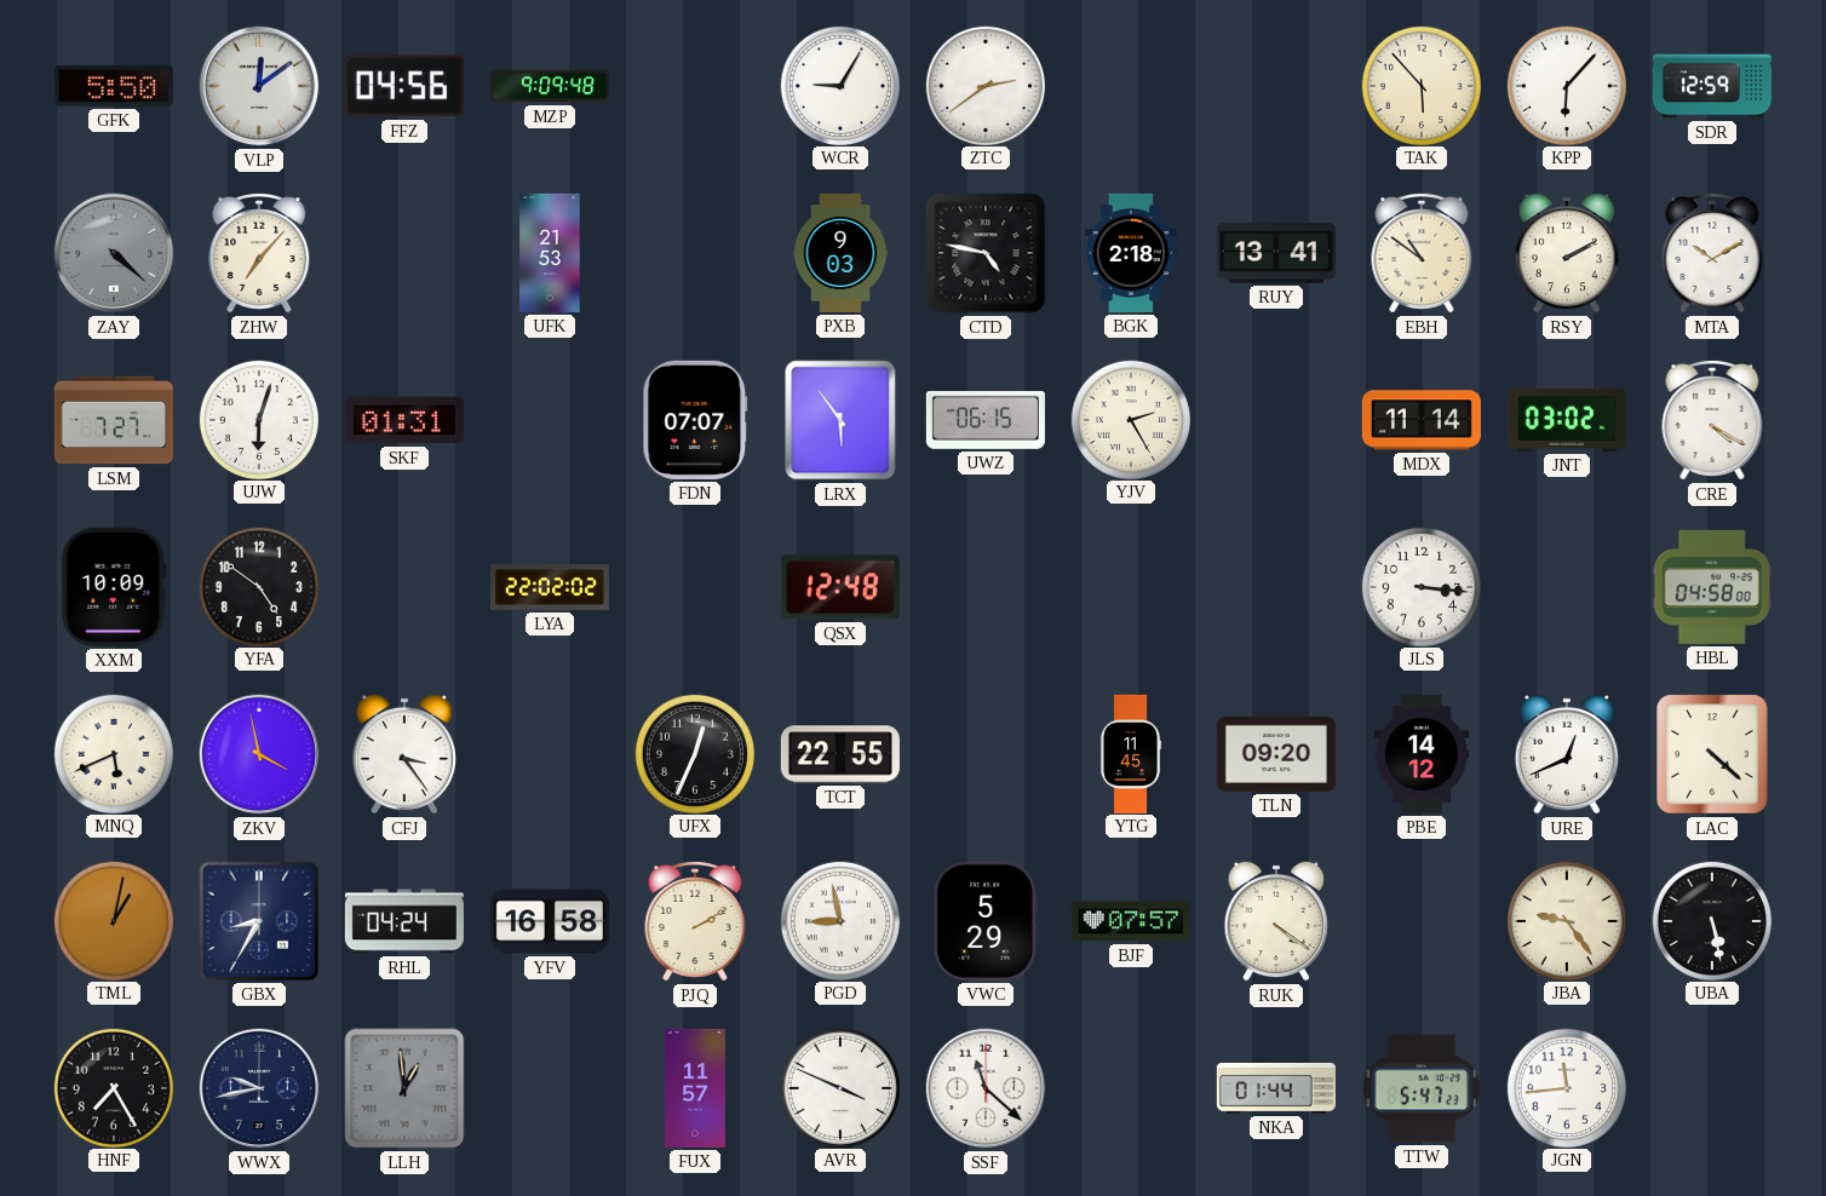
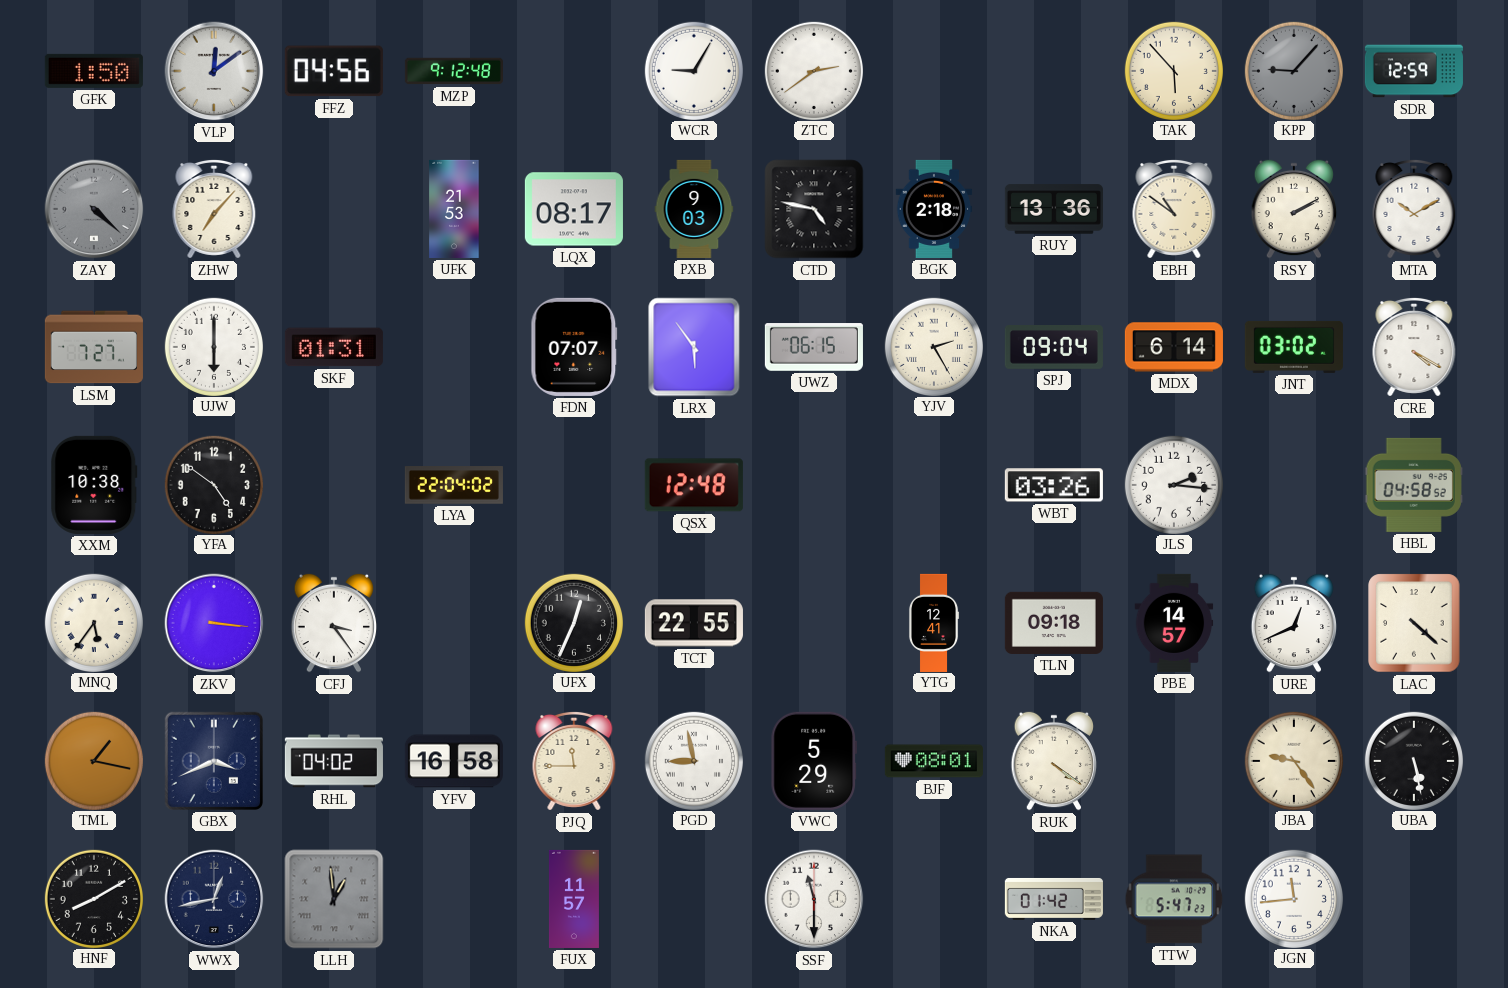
GFK: 5:50 -> 1:50 (94, 71)
MZP: 9:09 -> 9:12 (454, 71)
KPP: 6:07 -> 9:07 (1293, 70)
KPP dial: white -> grey (1293, 70)
LQX: none -> 08:17 (574, 209)
RUY: 13:41 -> 13:36 (1054, 209)
UJW: 6:03 -> 6:00 (213, 346)
SPJ: none -> 09:04 (1054, 348)
MDX: 11:14 -> 6:14 (1174, 347)
XXM: 10:09 -> 10:38 (94, 485)
LYA: 22:02 -> 22:04 (454, 485)
WBT: none -> 03:26 (1054, 485)
JLS: 3:16 -> 2:16 (1173, 484)
HBL: 04:58:00 -> 04:58:52 (1414, 485)
MNQ: 5:41 -> 5:36 (93, 622)
ZKV: 3:58 -> 3:16 (214, 623)
YTG: 11:45 -> 12:41 (934, 623)
TLN: 09:20 -> 09:18 (1054, 623)
PBE: 14:12 -> 14:57 (1174, 623)
TML: 1:02 -> 1:17 (93, 760)
GBX: 8:35 -> 3:41 (214, 761)
RHL: 04:24 -> 04:02 (334, 761)
PJQ: 2:10 -> 11:45 (574, 761)
BJF: 07:57 -> 08:01 (934, 761)
HNF: 7:25 -> 8:10 (93, 898)
WWX: 9:43 -> 12:43 (214, 899)
AVR: 3:49 -> none (839, 1087)
SSF: 11:22 -> 11:30 (814, 899)
NKA: 01:44 -> 01:42 (1054, 899)
